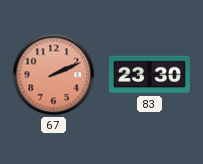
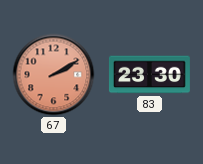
67: 2:11 -> 2:10 (54, 75)
